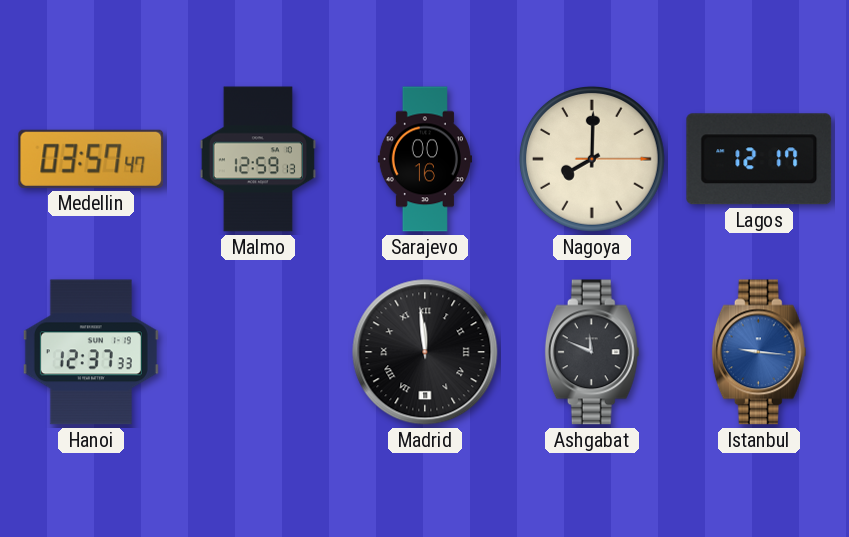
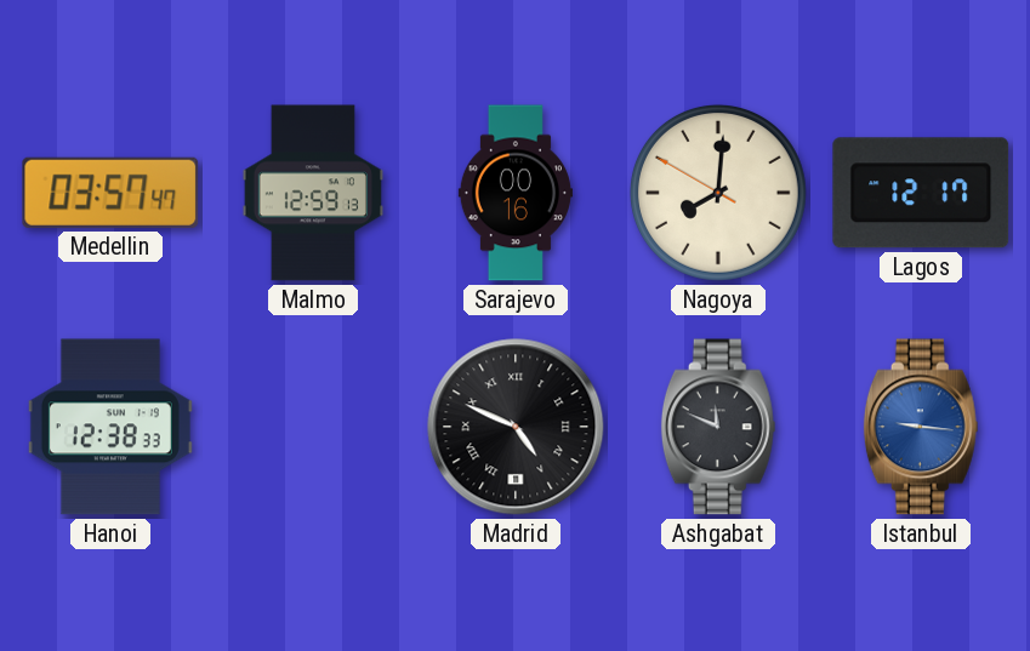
Nagoya: 8:00:15 -> 8:00:50 (718, 193)
Hanoi: 12:37 -> 12:38 (110, 427)
Madrid: 11:59 -> 4:49 (516, 427)
